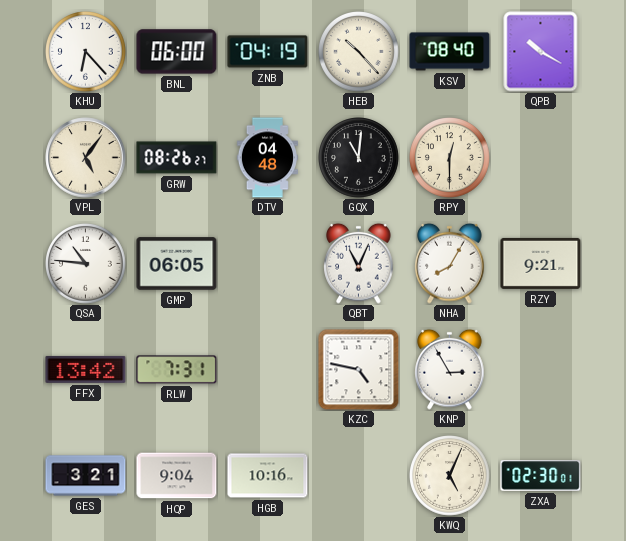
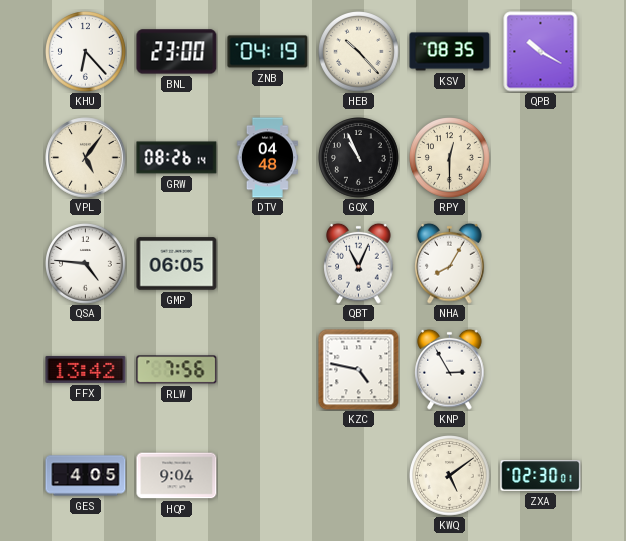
BNL: 06:00 -> 23:00 (177, 52)
KSV: 08:40 -> 08:35 (450, 52)
GRW: 08:26:27 -> 08:26:14 (177, 158)
GQX: 11:01 -> 10:56 (359, 158)
QSA: 10:46 -> 4:46 (86, 264)
RZY: 9:21 -> none (541, 263)
RLW: 7:31 -> 7:56 (177, 370)
GES: 3:21 -> 4:05 (86, 476)
HGB: 10:16 -> none (268, 476)
KWQ: 5:04 -> 5:09 (450, 476)
